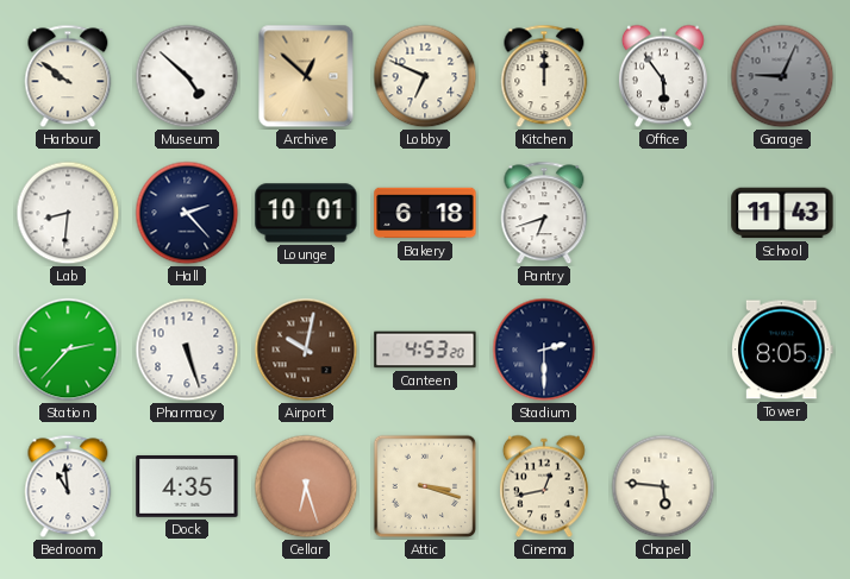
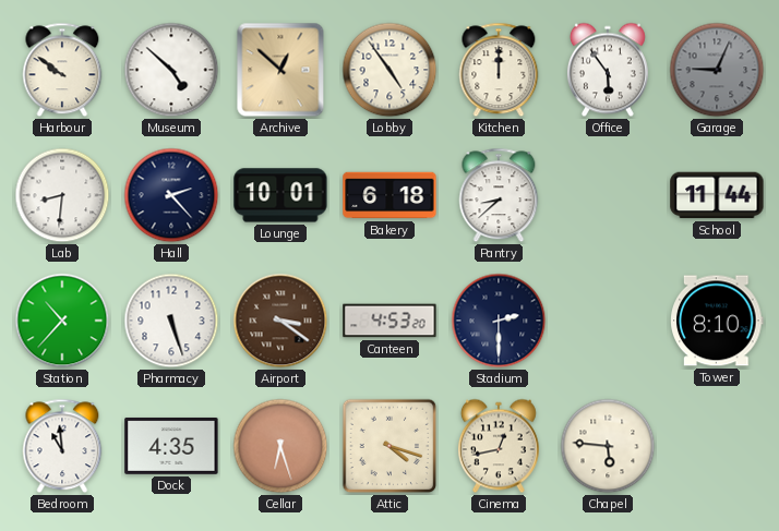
Lobby: 6:49 -> 4:54 (389, 70)
Pantry: 6:42 -> 8:38 (499, 195)
School: 11:43 -> 11:44 (717, 195)
Station: 2:37 -> 10:37 (62, 321)
Airport: 10:02 -> 3:21 (280, 321)
Tower: 8:05 -> 8:10 (717, 321)
Attic: 3:18 -> 4:18 (389, 446)
